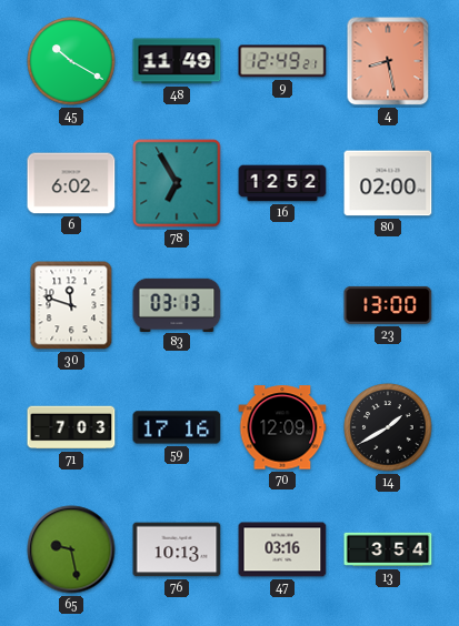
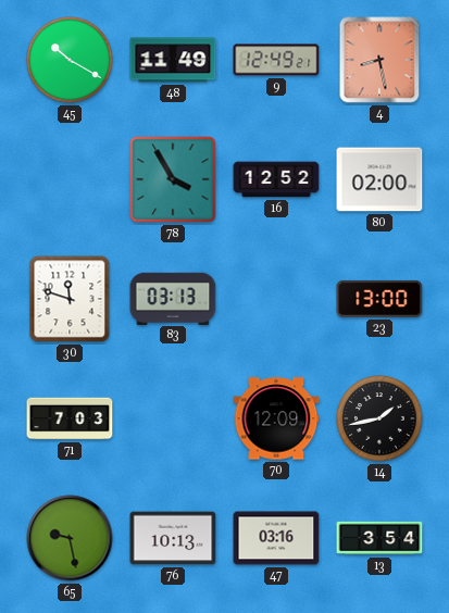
6: 6:02 -> none (71, 183)
78: 6:55 -> 3:55 (173, 179)
59: 17:16 -> none (177, 427)
14: 1:40 -> 1:43 (379, 418)
